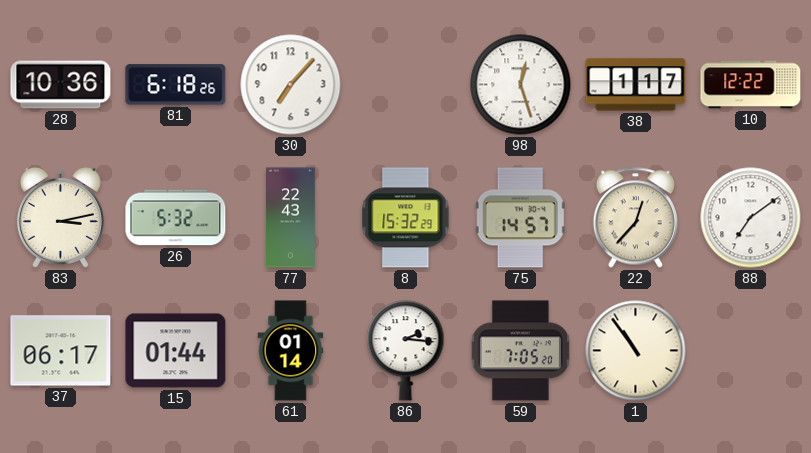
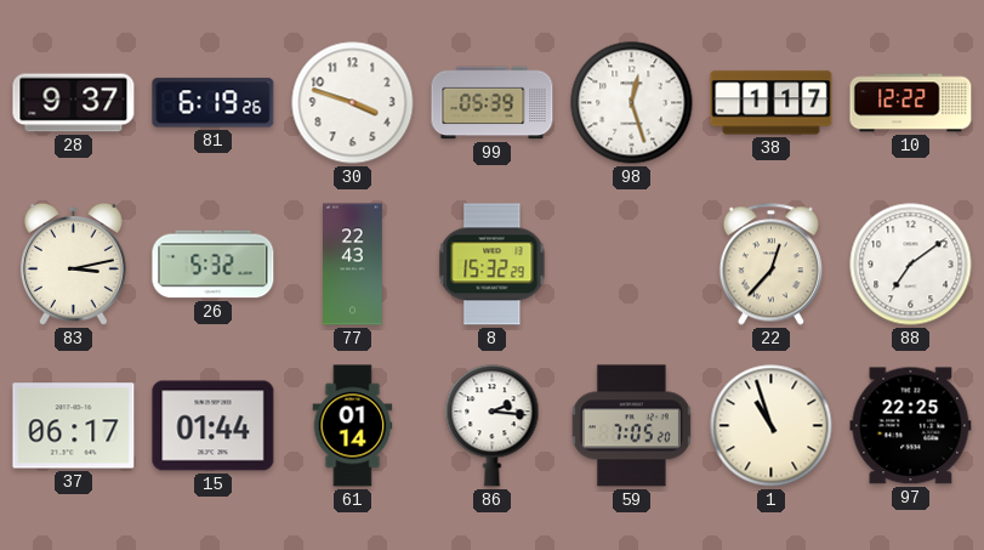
28: 10:36 -> 9:37 (74, 103)
81: 6:18 -> 6:19 (214, 103)
30: 7:07 -> 3:48 (353, 103)
99: none -> 05:39 (493, 103)
75: 14:57 -> none (520, 218)
1: 10:54 -> 10:57 (772, 426)
97: none -> 22:25 (911, 426)
